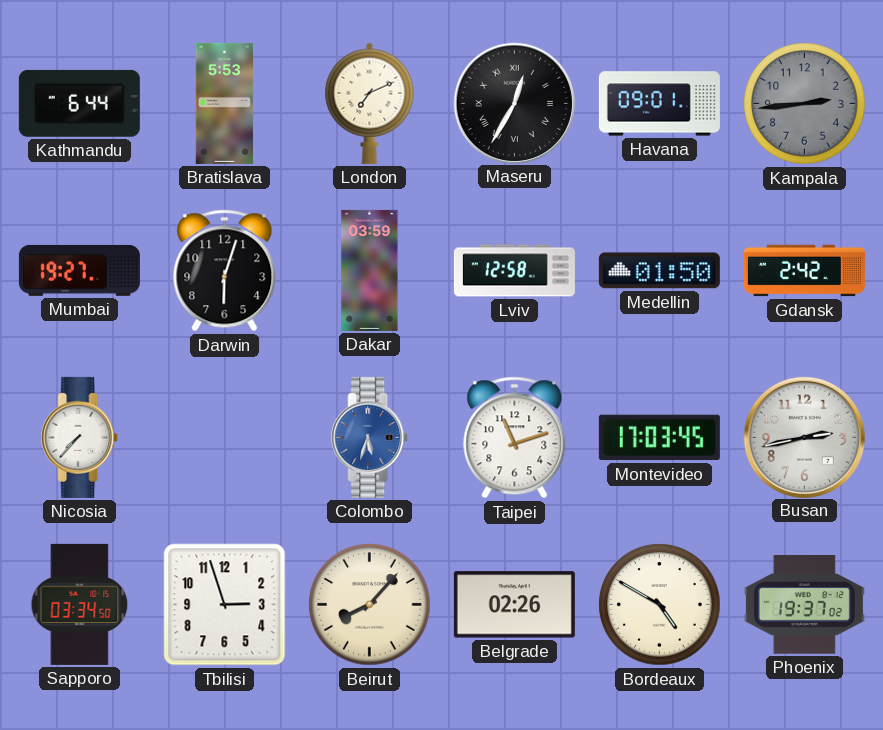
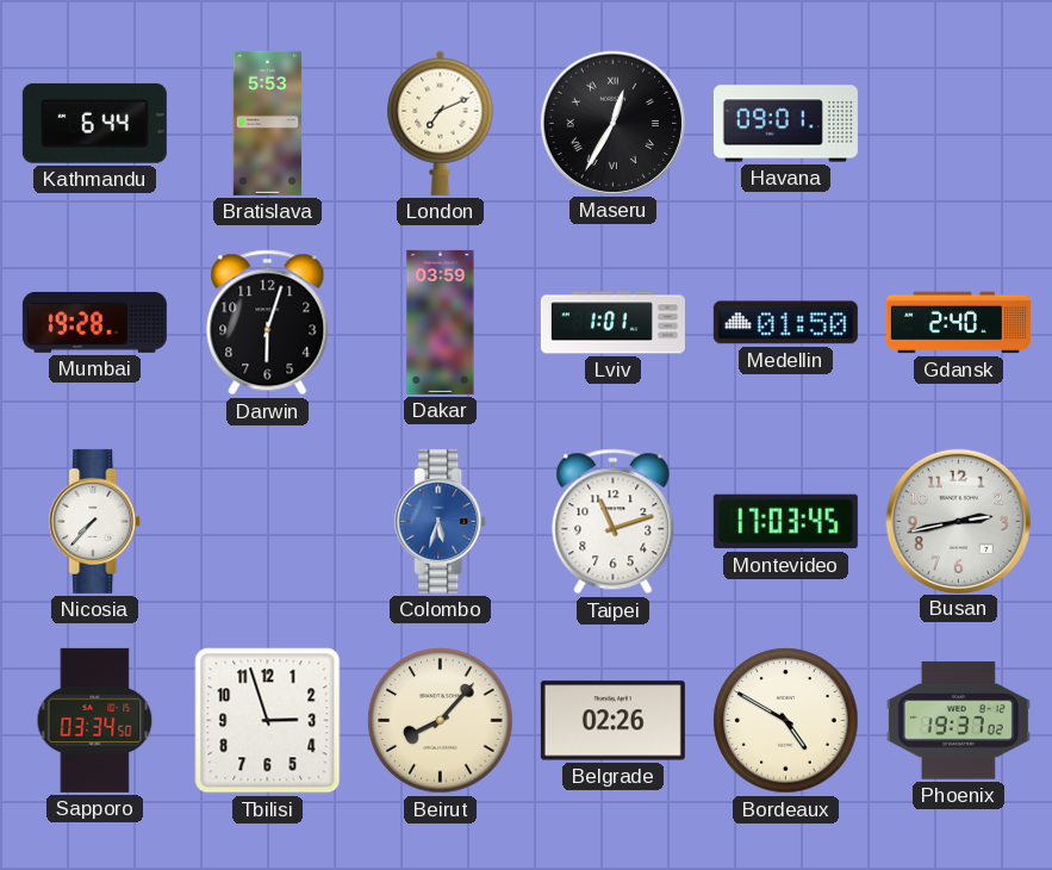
Kampala: 2:44 -> none (805, 104)
Mumbai: 19:27 -> 19:28 (94, 322)
Lviv: 12:58 -> 1:01 (612, 323)
Gdansk: 2:42 -> 2:40 (958, 323)
